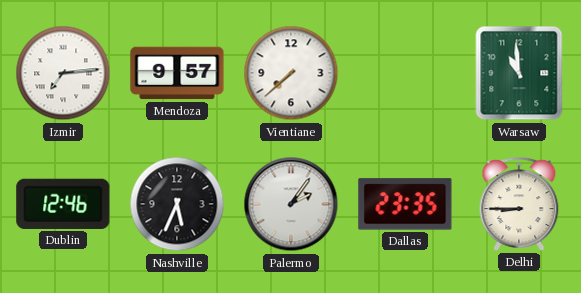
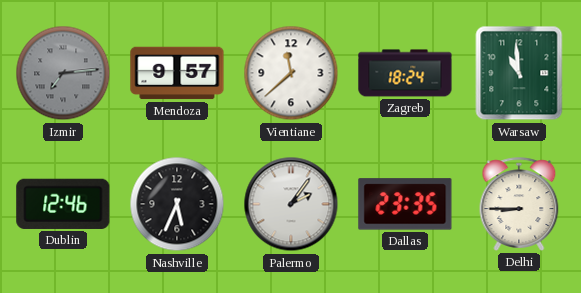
Izmir dial: white -> grey (63, 73)
Vientiane: 7:38 -> 11:38 (291, 73)
Zagreb: none -> 18:24 (405, 73)
